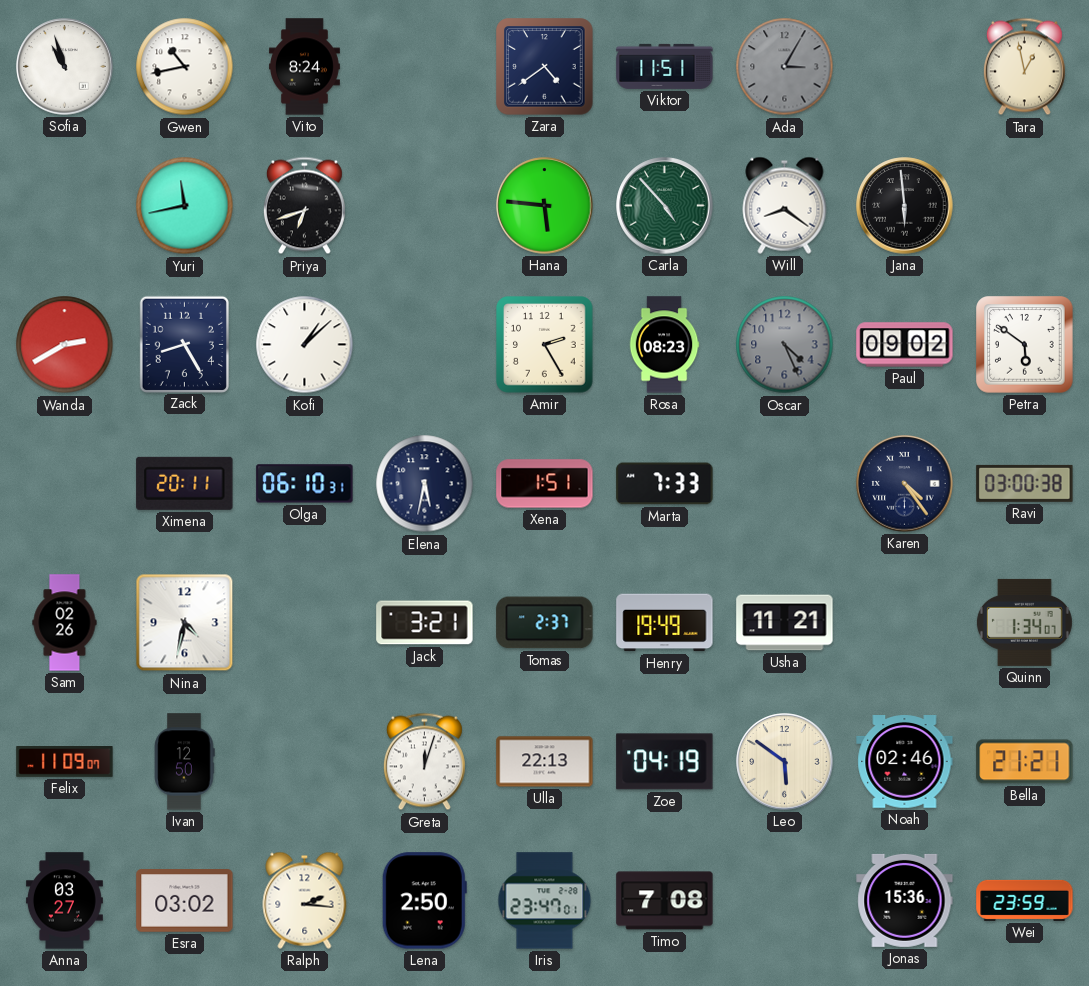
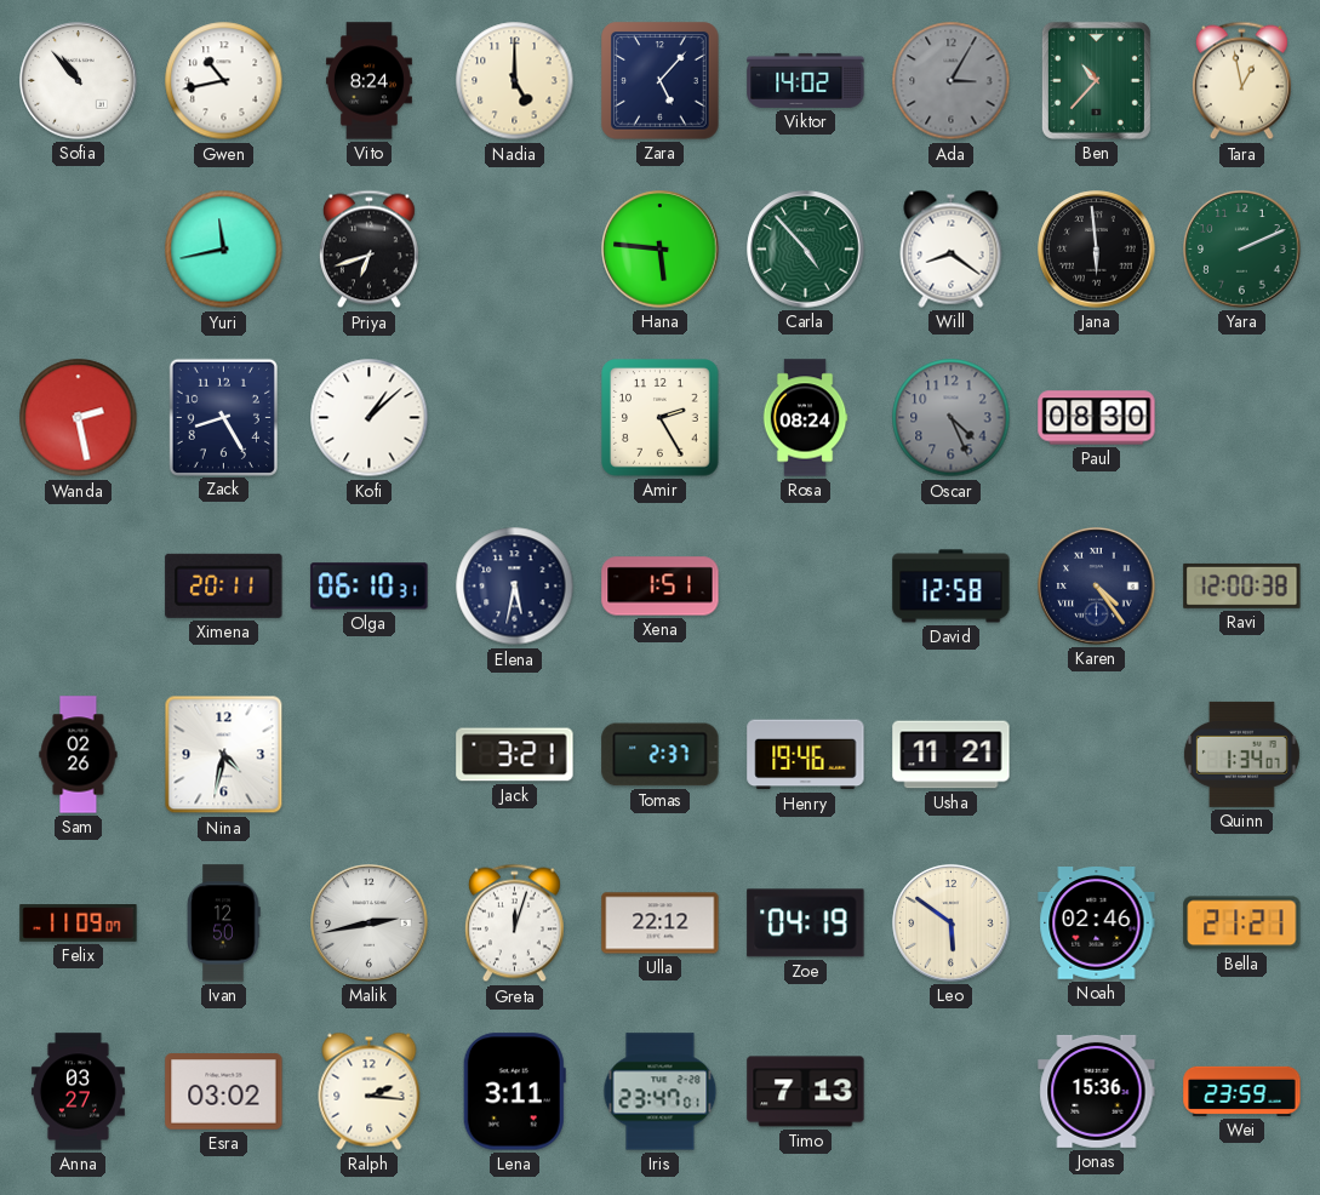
Sofia: 10:57 -> 10:53 (79, 81)
Nadia: none -> 5:00 (515, 81)
Zara: 4:39 -> 5:07 (661, 81)
Viktor: 11:51 -> 14:02 (806, 80)
Ben: none -> 10:37 (1096, 80)
Yara: none -> 2:11 (1242, 250)
Wanda: 2:40 -> 2:28 (79, 418)
Rosa: 08:23 -> 08:24 (805, 418)
Paul: 09:02 -> 08:30 (1097, 418)
Petra: 5:51 -> none (1025, 345)
Marta: 7:33 -> none (665, 484)
David: none -> 12:58 (952, 587)
Ravi: 03:00 -> 12:00 (1242, 585)
Henry: 19:49 -> 19:46 (806, 755)
Malik: none -> 2:43 (370, 924)
Ulla: 22:13 -> 22:12 (661, 924)
Lena: 2:50 -> 3:11 (514, 1092)
Timo: 7:08 -> 7:13 (806, 1092)
